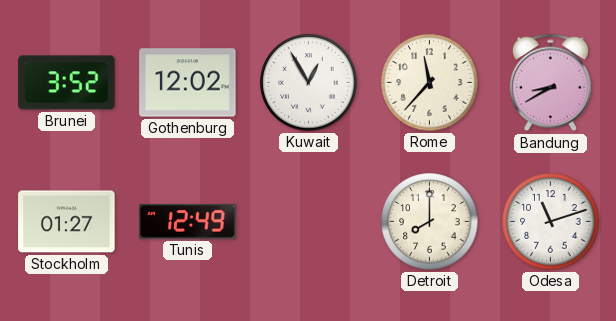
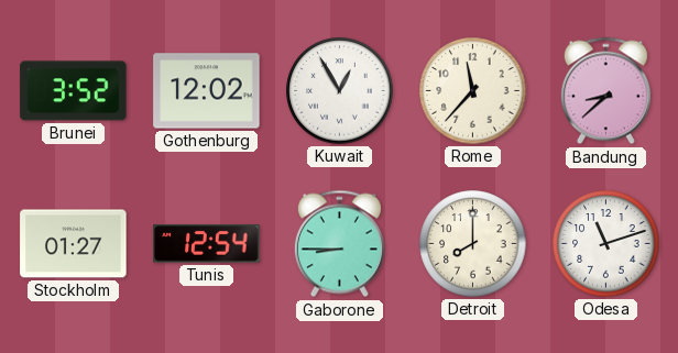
Bandung: 8:40 -> 8:38 (605, 91)
Tunis: 12:49 -> 12:54 (207, 244)
Gaborone: none -> 8:45 (339, 244)
